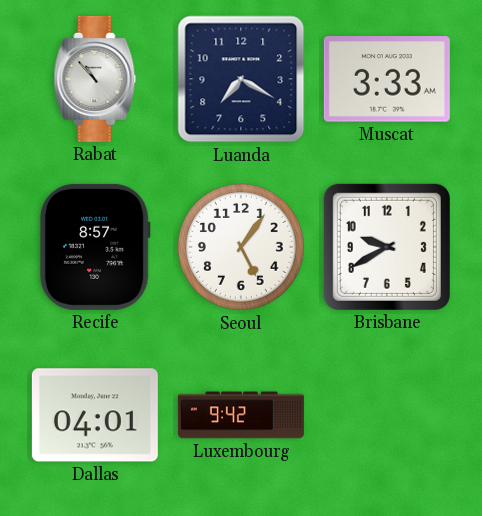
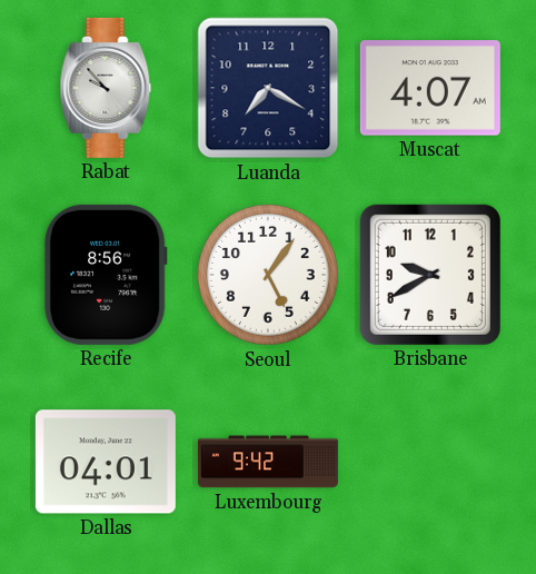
Rabat: 10:53 -> 9:53 (106, 88)
Muscat: 3:33 -> 4:07 (430, 88)
Recife: 8:57 -> 8:56 (106, 275)
